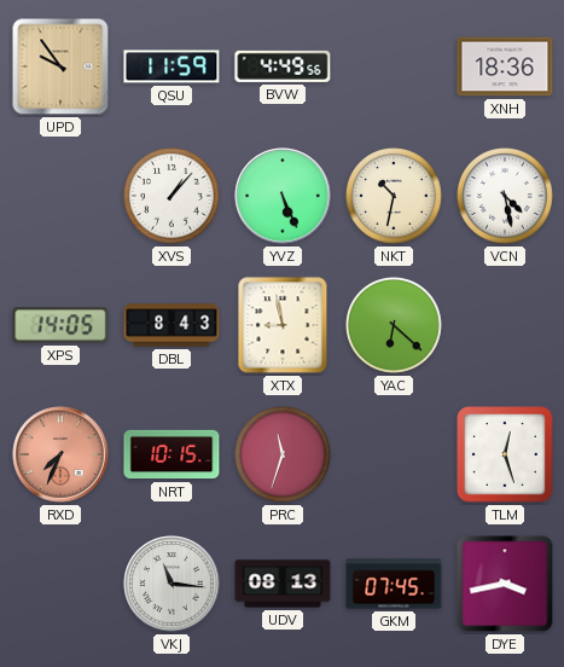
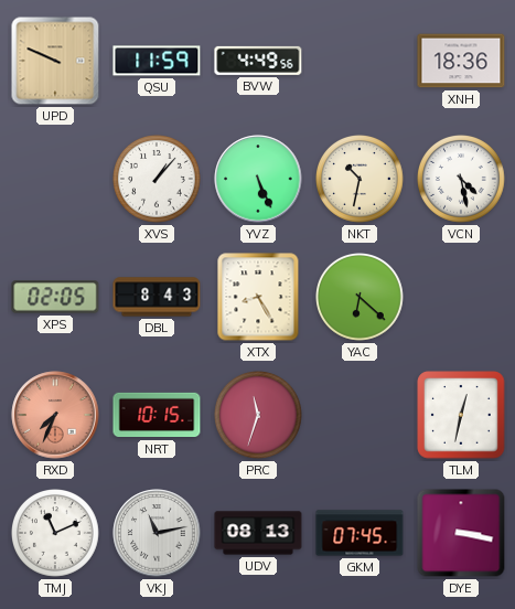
UPD: 9:54 -> 9:49 (55, 61)
XPS: 14:05 -> 02:05 (55, 297)
XTX: 8:58 -> 8:25 (258, 297)
TLM: 12:27 -> 12:32 (461, 415)
TMJ: none -> 11:11 (56, 534)
VKJ: 11:16 -> 11:13 (157, 533)
DYE: 3:43 -> 3:17 (461, 533)
